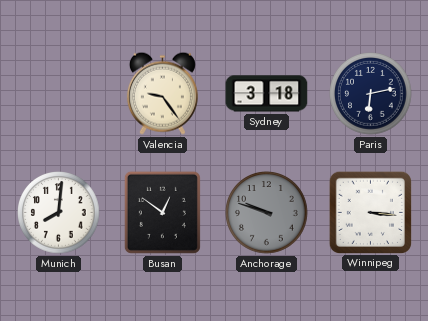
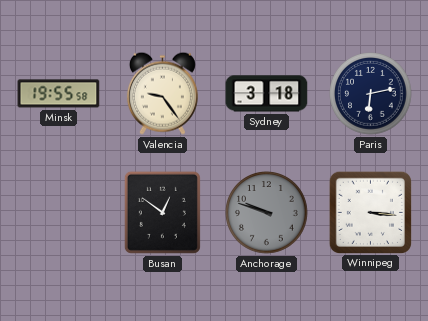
Minsk: none -> 19:55 (59, 94)
Munich: 8:01 -> none (59, 213)
